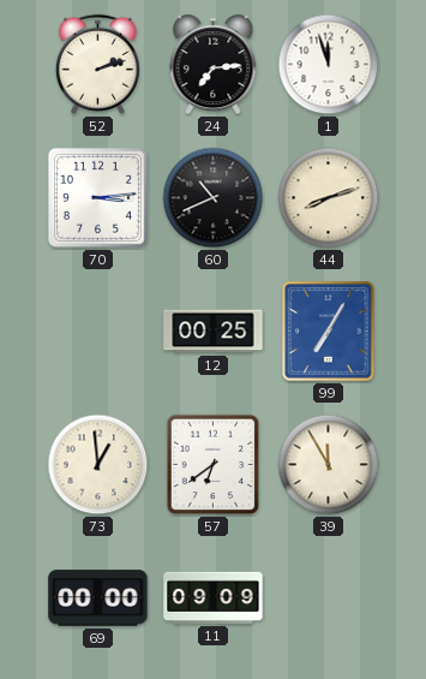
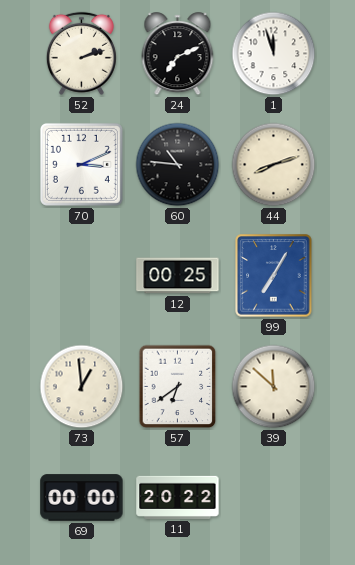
24: 7:14 -> 7:11 (178, 54)
70: 3:14 -> 3:11 (81, 164)
60: 10:41 -> 10:46 (178, 165)
39: 11:55 -> 11:52 (274, 387)
11: 09:09 -> 20:22 (178, 497)
